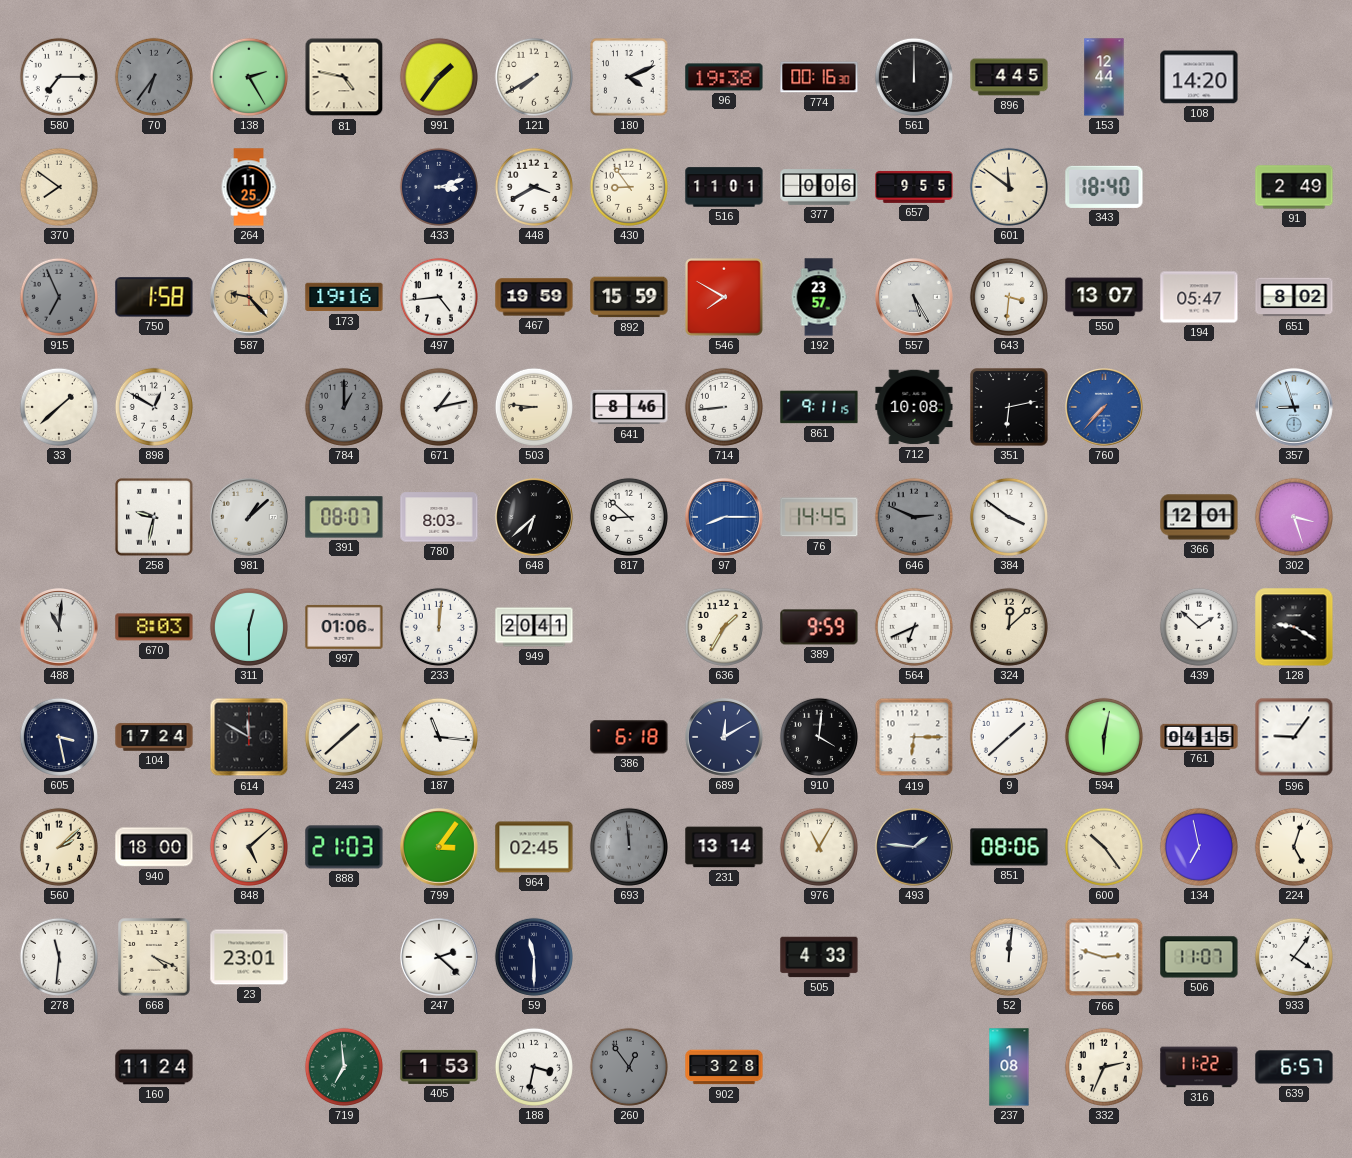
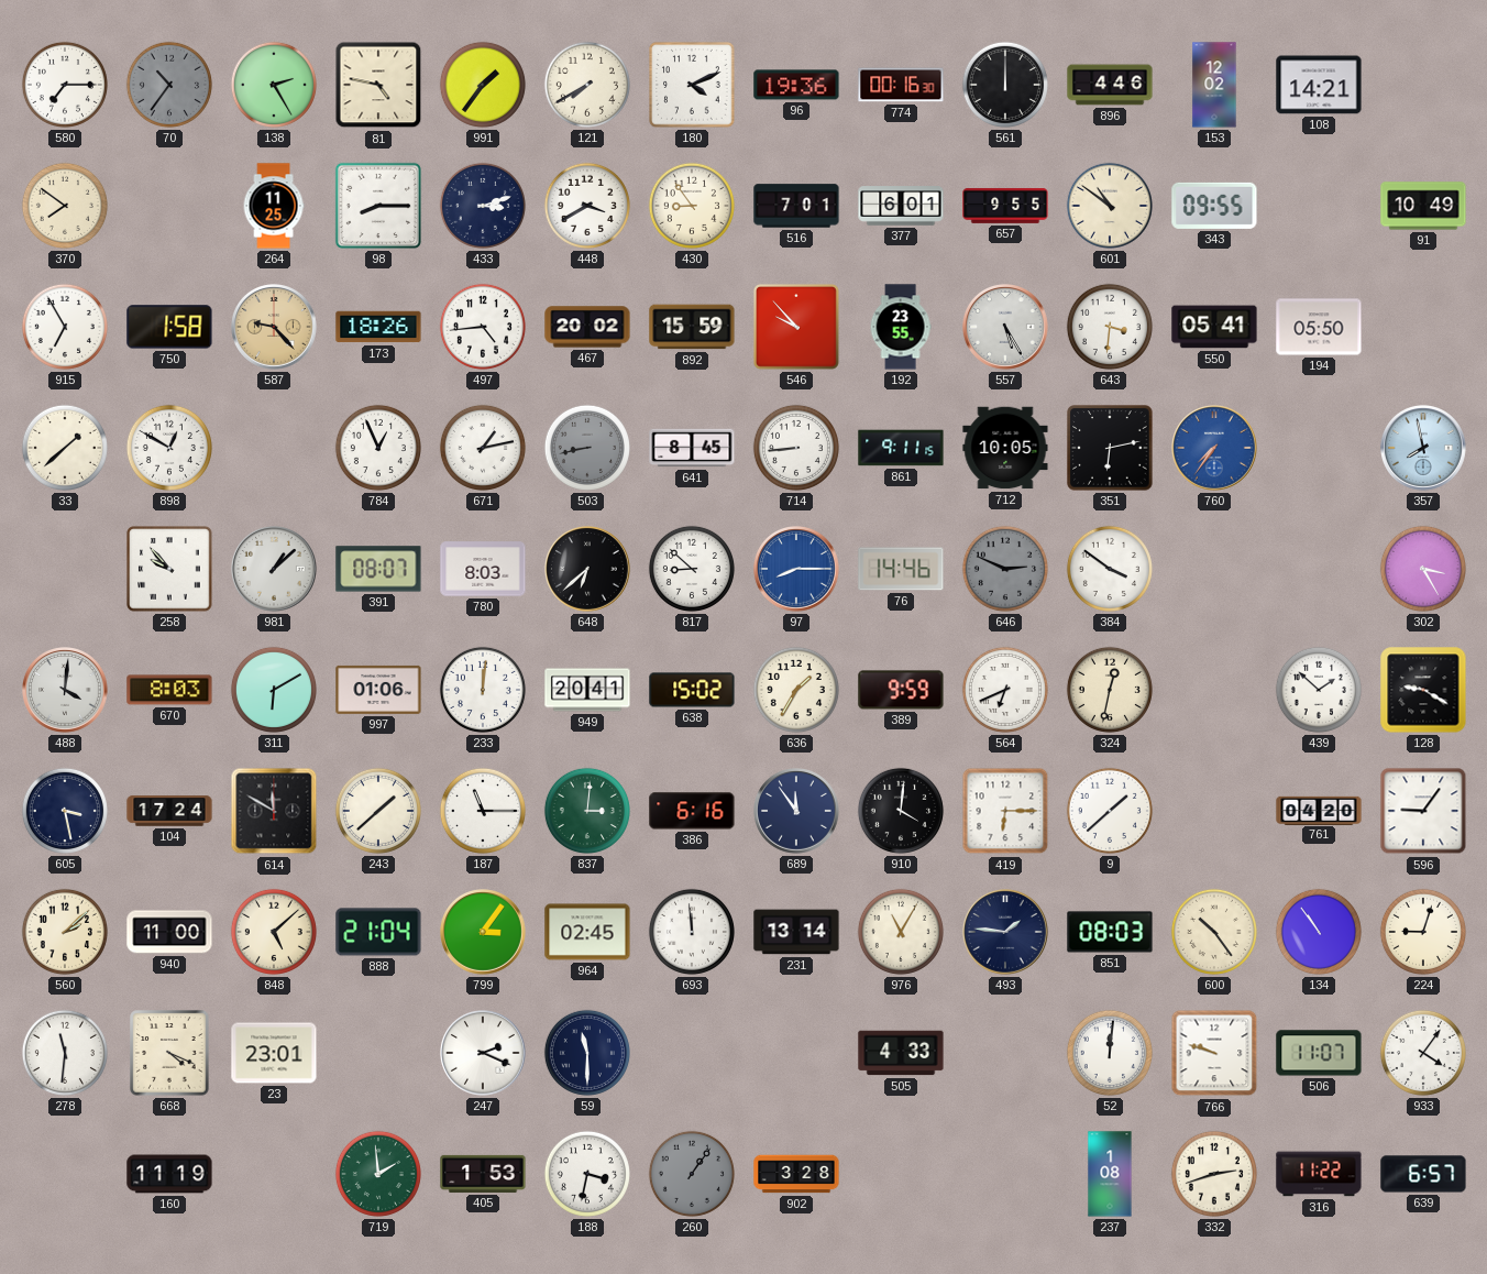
70: 6:36 -> 10:36 (169, 85)
96: 19:38 -> 19:36 (796, 85)
896: 4:45 -> 4:46 (1110, 85)
153: 12:44 -> 12:02 (1214, 85)
108: 14:20 -> 14:21 (1319, 85)
98: none -> 8:15 (378, 206)
516: 11:01 -> 7:01 (796, 206)
377: 0:06 -> 6:01 (901, 206)
601: 11:51 -> 10:51 (1110, 206)
343: 18:40 -> 09:55 (1214, 206)
91: 2:49 -> 10:49 (1423, 206)
915: 6:56 -> 6:55 (65, 327)
915 dial: grey -> white (65, 327)
173: 19:16 -> 18:26 (378, 327)
467: 19:59 -> 20:02 (587, 327)
546: 7:50 -> 9:53 (796, 327)
192: 23:57 -> 23:55 (901, 327)
550: 13:07 -> 05:41 (1214, 327)
194: 05:47 -> 05:50 (1319, 327)
651: 8:02 -> none (1294, 297)
784: 1:00 -> 12:56 (378, 448)
784 dial: grey -> white (378, 448)
503: 8:46 -> 8:43 (587, 448)
503 dial: cream -> grey (587, 448)
641: 8:46 -> 8:45 (692, 448)
712: 10:08 -> 10:05 (1005, 448)
760: 7:37 -> 7:36 (1215, 449)
357: 8:57 -> 7:58 (1424, 449)
258: 9:32 -> 9:53 (169, 569)
76: 14:45 -> 14:46 (901, 569)
366: 12:01 -> none (1199, 517)
302: 3:27 -> 3:25 (1423, 569)
488: 11:01 -> 4:01 (66, 691)
311: 12:30 -> 6:10 (274, 690)
638: none -> 15:02 (692, 690)
324: 12:08 -> 12:32 (1110, 690)
187: 11:16 -> 11:15 (483, 811)
837: none -> 3:01 (587, 811)
386: 6:18 -> 6:16 (692, 811)
689: 12:10 -> 11:54 (797, 812)
594: 6:02 -> none (1104, 737)
761: 04:15 -> 04:20 (1319, 810)
940: 18:00 -> 11:00 (169, 932)
888: 21:03 -> 21:04 (378, 932)
693 dial: grey -> white (692, 932)
851: 08:06 -> 08:03 (1110, 932)
134: 6:58 -> 10:54 (1319, 932)
224: 5:03 -> 9:03 (1423, 932)
247: 2:22 -> 2:19 (484, 1054)
766: 2:48 -> 9:48 (1214, 1053)
160: 11:24 -> 11:19 (169, 1174)
719: 6:59 -> 1:59 (378, 1174)
260: 12:54 -> 1:06 (692, 1174)
332: 2:34 -> 2:42 (1214, 1174)
